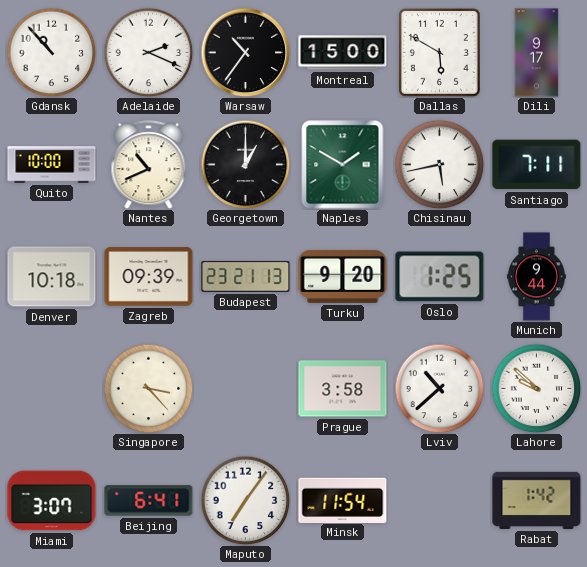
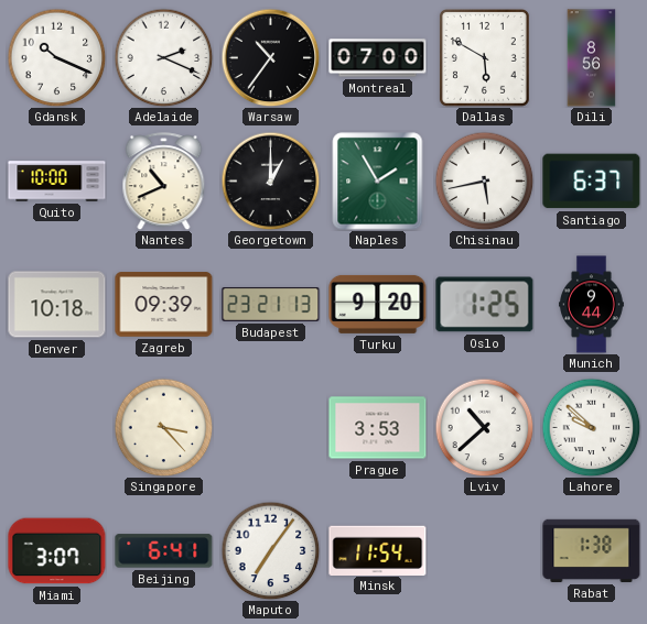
Gdansk: 10:53 -> 10:19 (56, 57)
Montreal: 15:00 -> 07:00 (378, 58)
Dili: 9:17 -> 8:56 (592, 58)
Naples: 1:50 -> 1:55 (378, 182)
Santiago: 7:11 -> 6:37 (592, 182)
Prague: 3:58 -> 3:53 (378, 428)
Rabat: 1:42 -> 1:38 (592, 550)
